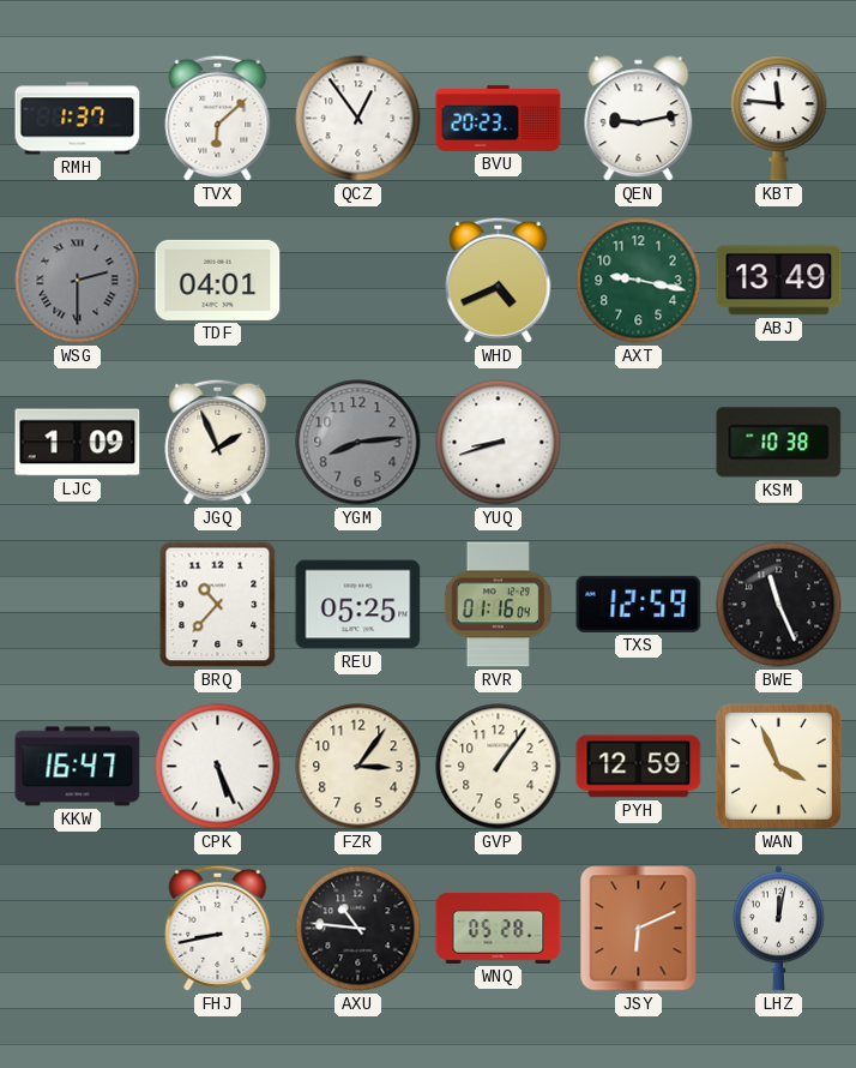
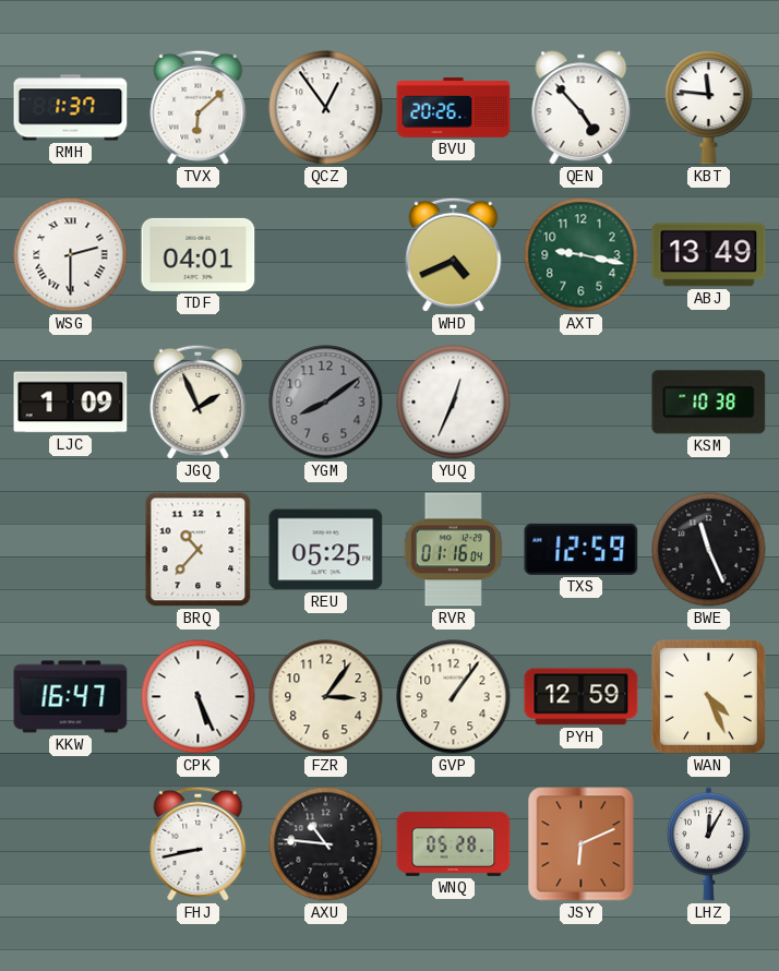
BVU: 20:23 -> 20:26 (454, 107)
QEN: 9:13 -> 4:53 (582, 108)
WSG dial: grey -> white (71, 255)
YGM: 8:14 -> 8:09 (326, 403)
YUQ: 8:42 -> 12:34 (454, 403)
WAN: 3:56 -> 4:26 (708, 696)
LHZ: 12:02 -> 12:05 (708, 844)
